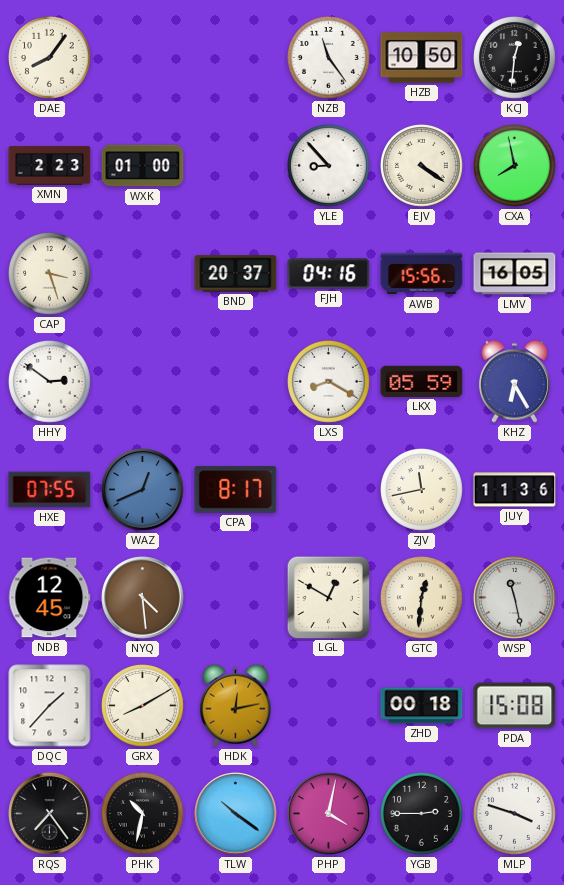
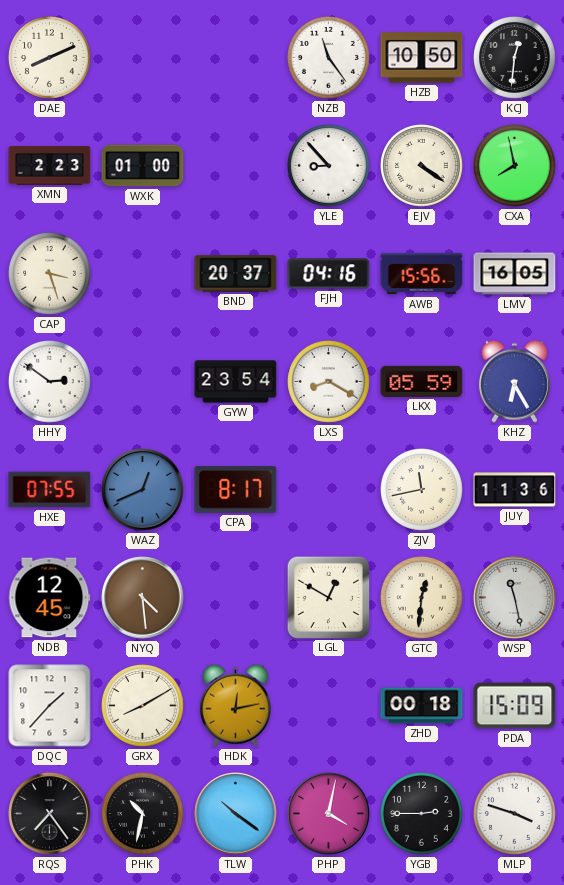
DAE: 8:06 -> 8:11 (50, 58)
GYW: none -> 23:54 (236, 382)
PDA: 15:08 -> 15:09 (515, 706)
